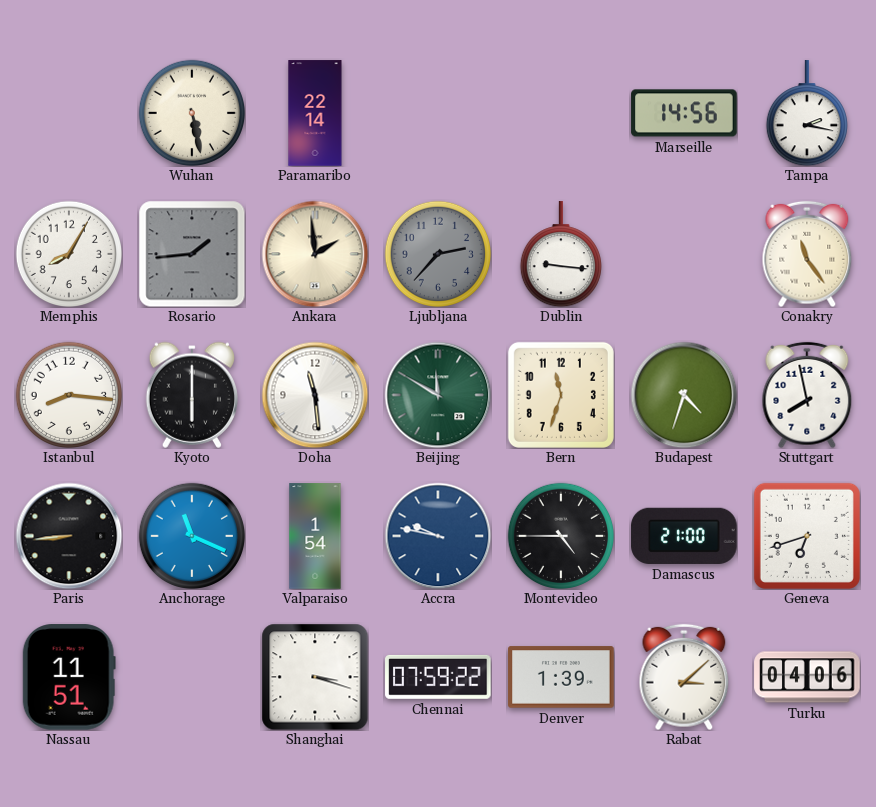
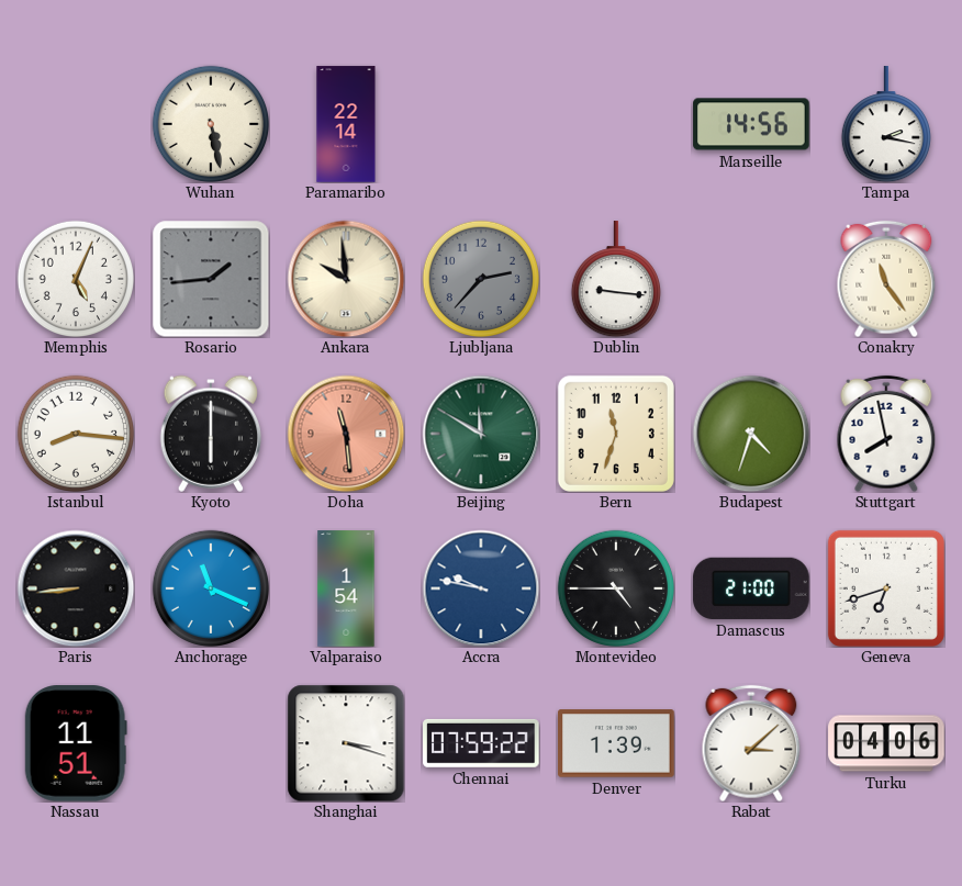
Memphis: 8:05 -> 5:04 (75, 278)
Ankara: 1:59 -> 9:59 (346, 279)
Doha dial: white -> salmon (346, 434)
